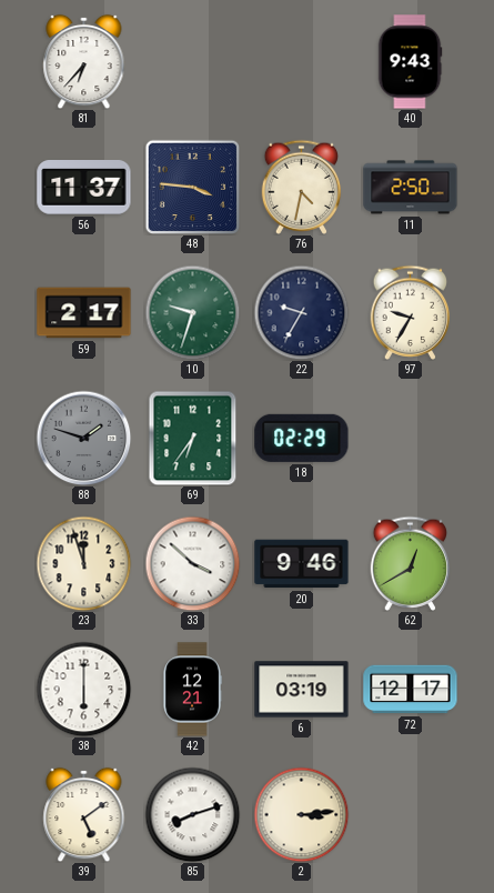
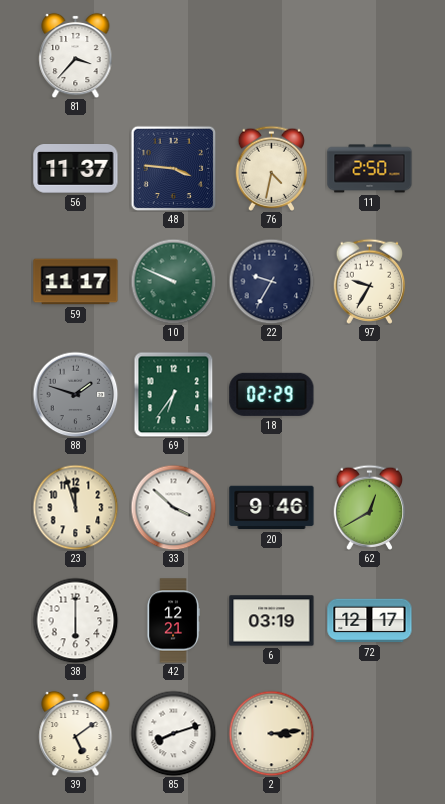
81: 6:37 -> 3:37 (76, 55)
40: 9:43 -> none (410, 62)
59: 2:17 -> 11:17 (76, 282)
10: 9:33 -> 9:49 (173, 281)
